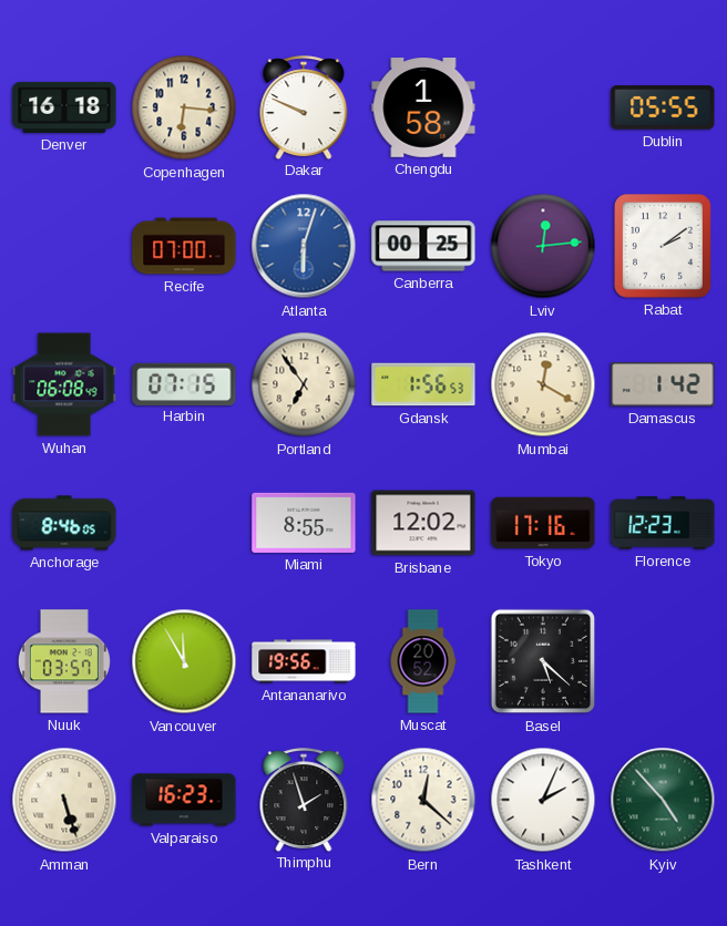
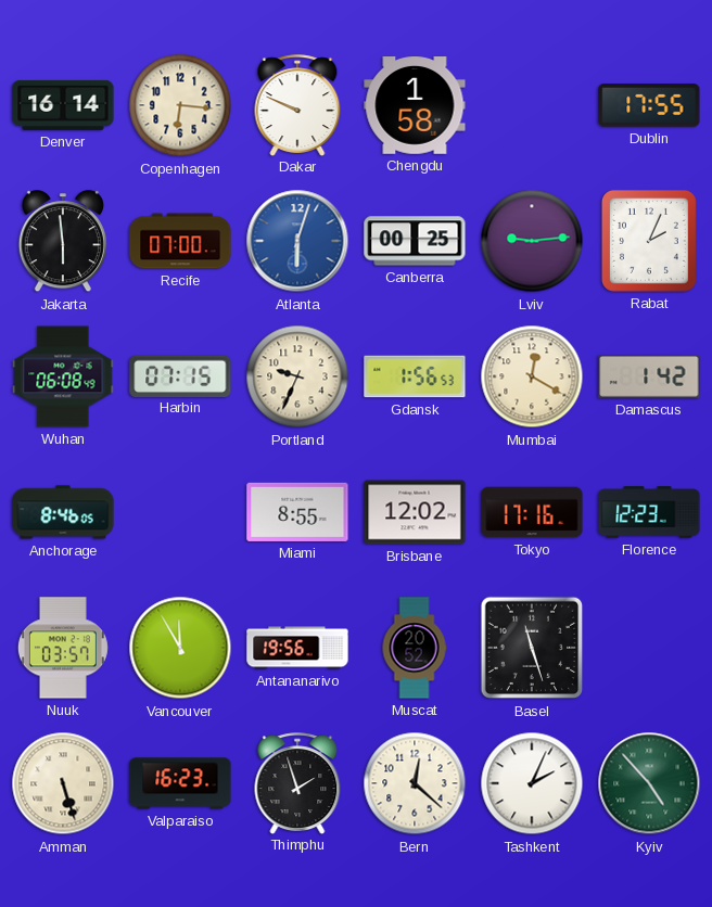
Denver: 16:18 -> 16:14 (63, 105)
Dublin: 05:55 -> 17:55 (649, 105)
Jakarta: none -> 5:59 (63, 242)
Lviv: 12:14 -> 9:14 (532, 241)
Rabat: 2:09 -> 2:04 (649, 241)
Portland: 6:54 -> 9:34 (297, 376)
Basel: 5:22 -> 11:27 (532, 648)
